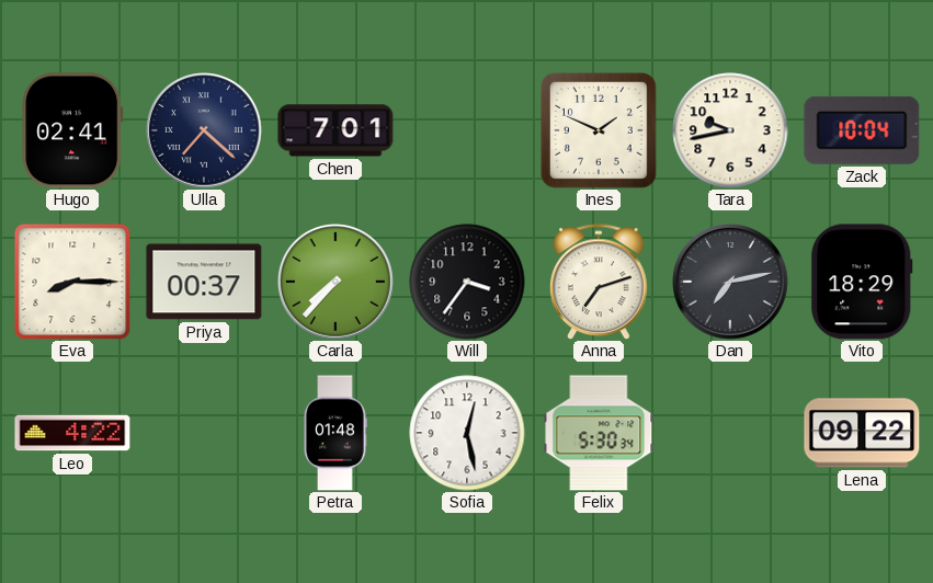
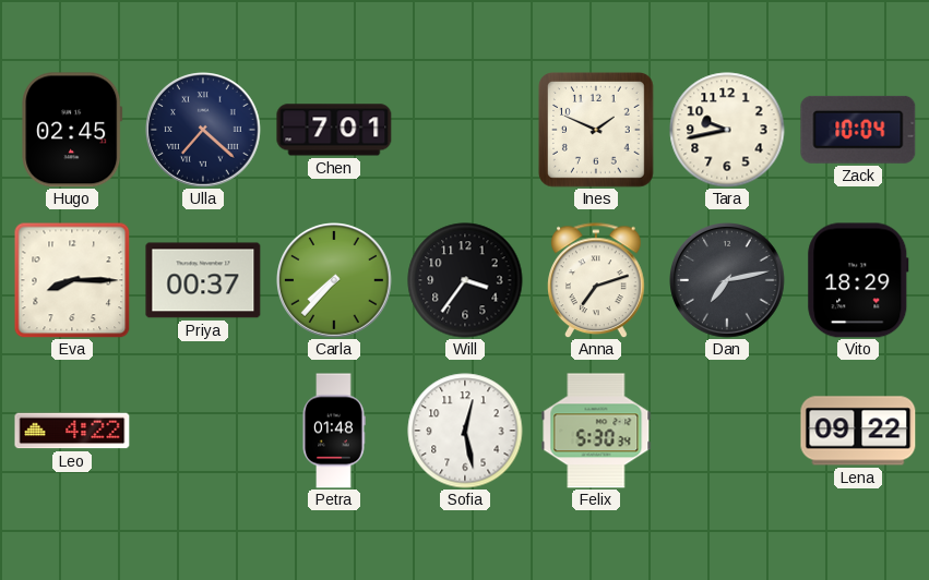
Hugo: 02:41 -> 02:45 (72, 130)
